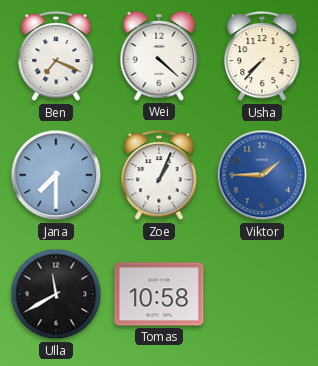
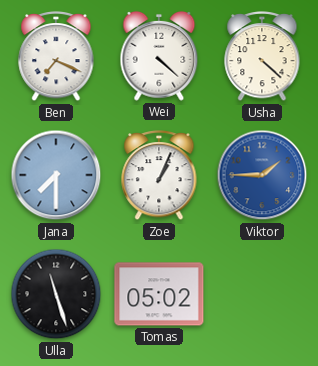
Usha: 7:37 -> 4:22 (262, 56)
Ulla: 11:40 -> 11:27 (56, 294)
Tomas: 10:58 -> 05:02 (159, 294)
